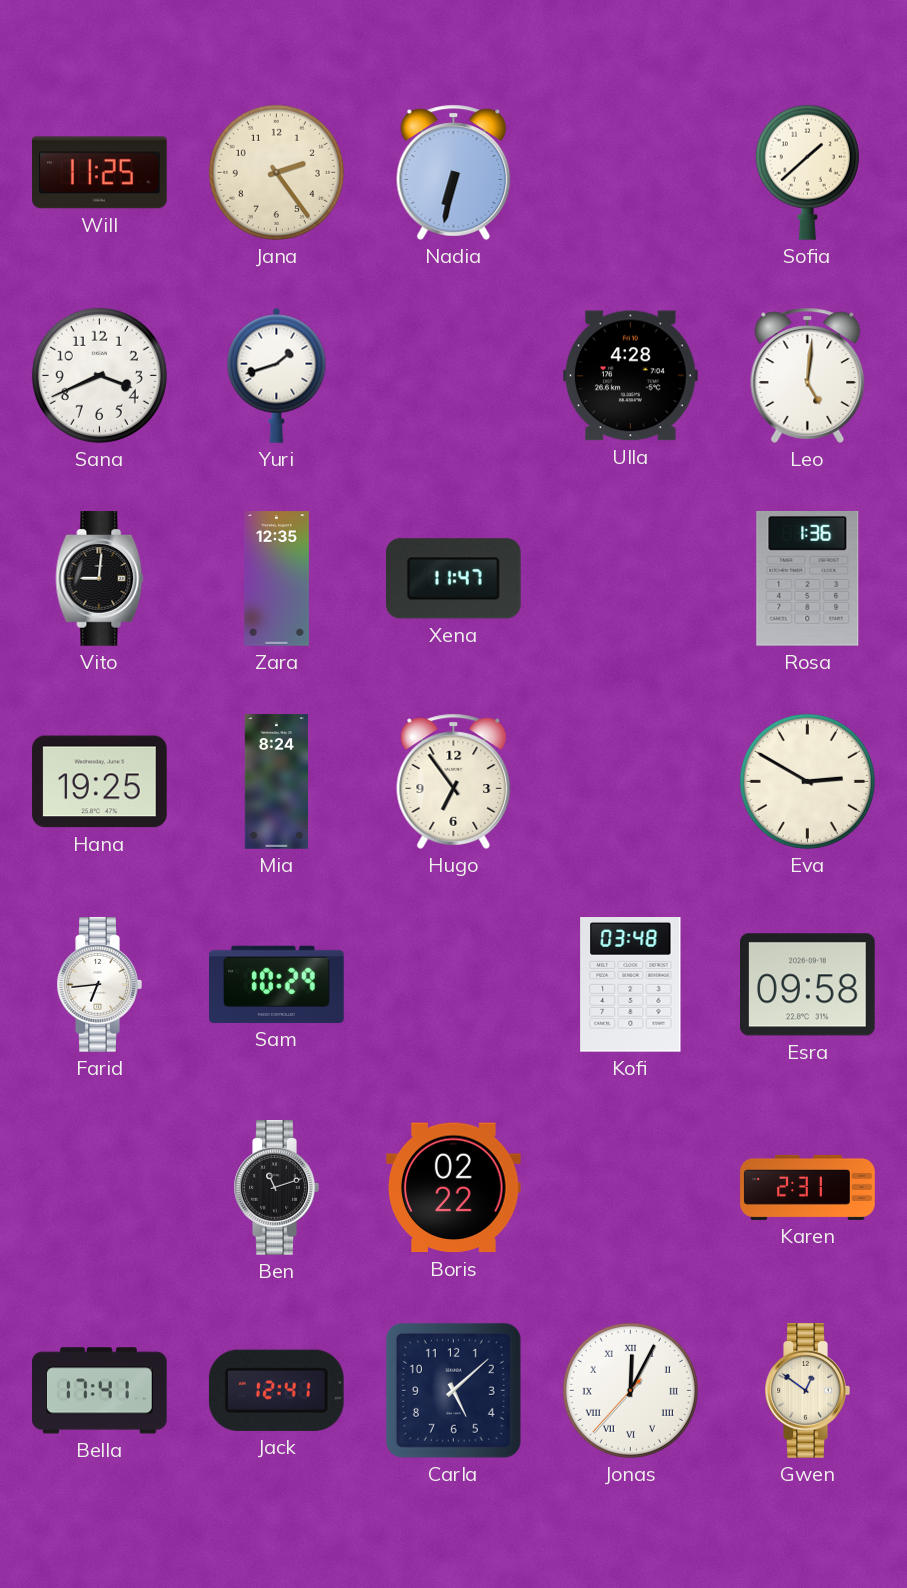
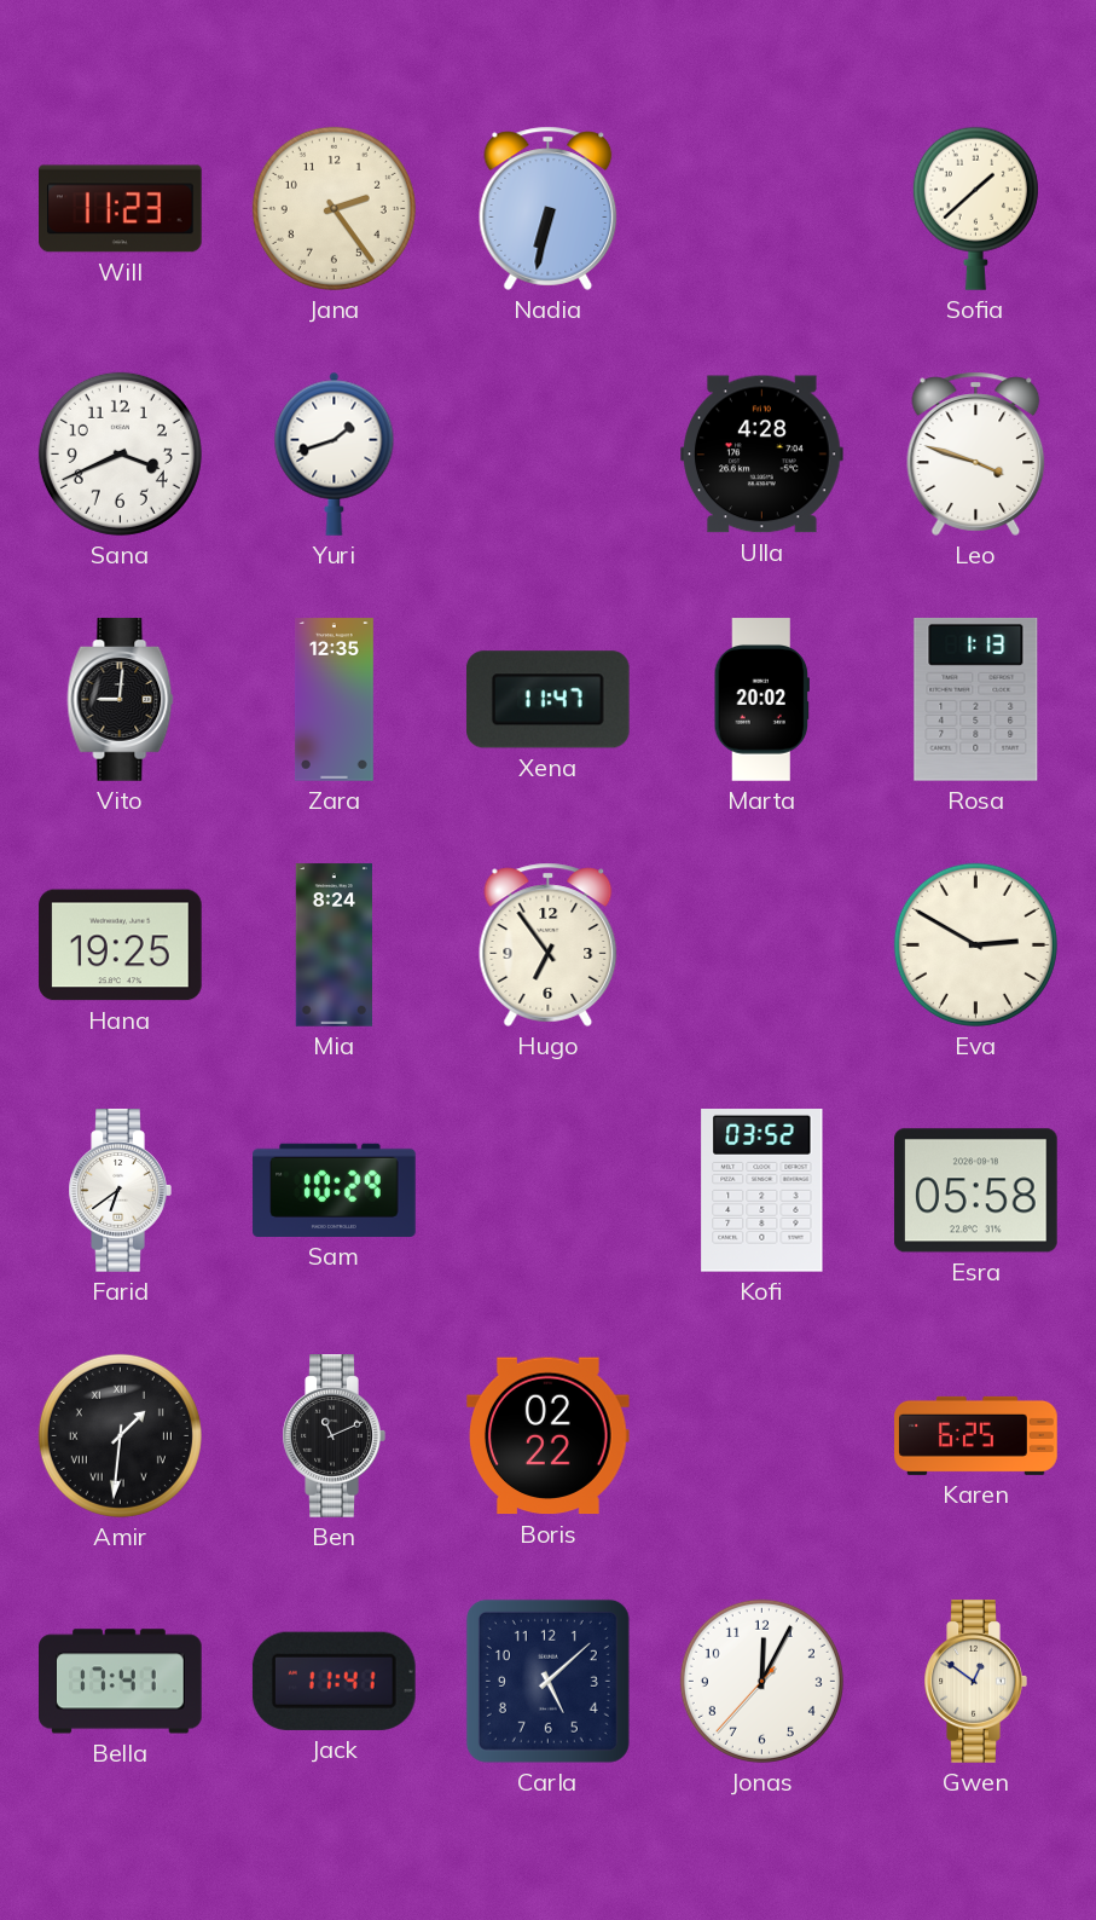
Will: 11:25 -> 11:23 (121, 209)
Leo: 5:01 -> 3:48 (976, 453)
Marta: none -> 20:02 (761, 700)
Rosa: 1:36 -> 1:13 (976, 699)
Farid: 6:44 -> 6:39 (120, 1191)
Kofi: 03:48 -> 03:52 (762, 1191)
Esra: 09:58 -> 05:58 (976, 1191)
Amir: none -> 1:31 (120, 1435)
Ben: 11:12 -> 11:11 (334, 1436)
Karen: 2:31 -> 6:25 (976, 1435)
Jack: 12:41 -> 11:41 (334, 1681)
Jonas numerals: Roman -> Arabic (761, 1681)
